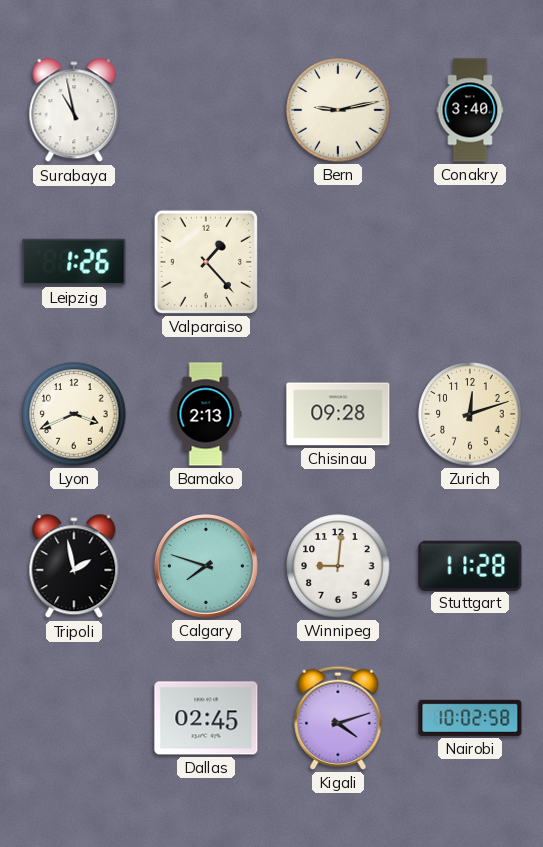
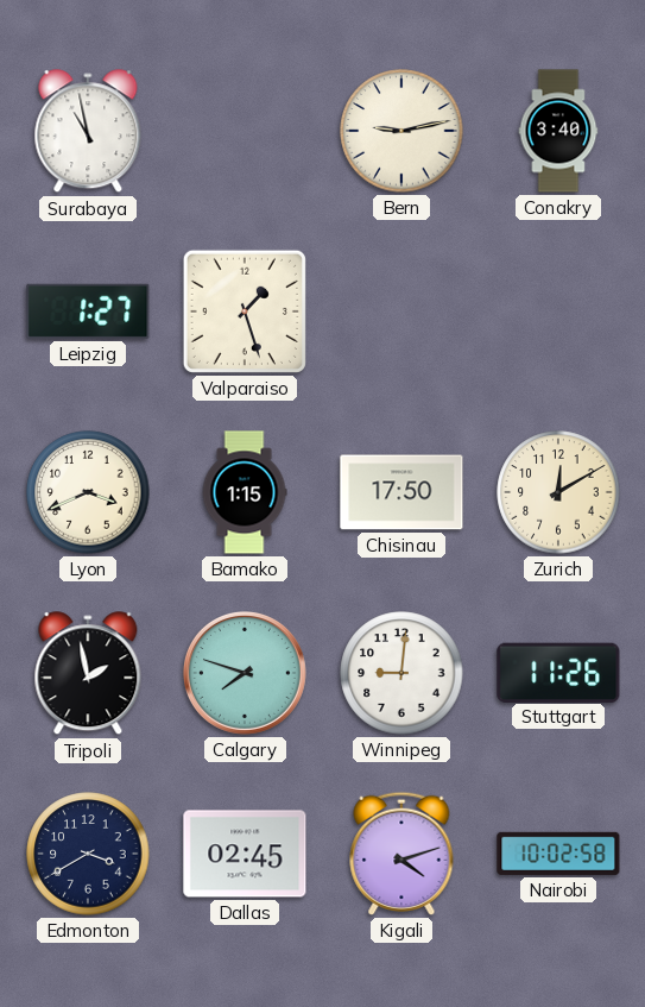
Leipzig: 1:26 -> 1:27 (88, 311)
Valparaiso: 1:23 -> 1:27 (245, 311)
Bamako: 2:13 -> 1:15 (245, 492)
Chisinau: 09:28 -> 17:50 (401, 492)
Zurich: 12:12 -> 12:10 (558, 492)
Stuttgart: 11:28 -> 11:26 (558, 672)
Edmonton: none -> 3:40 (88, 854)
